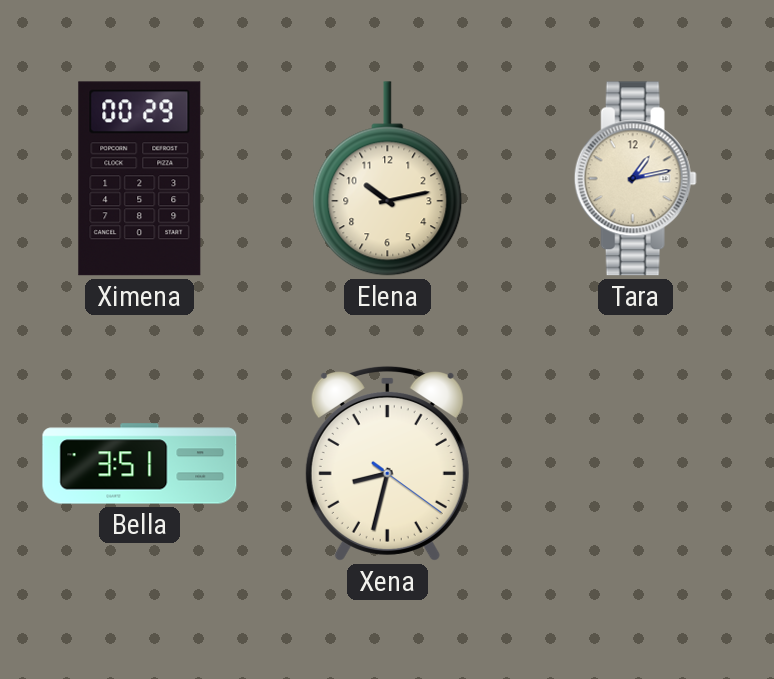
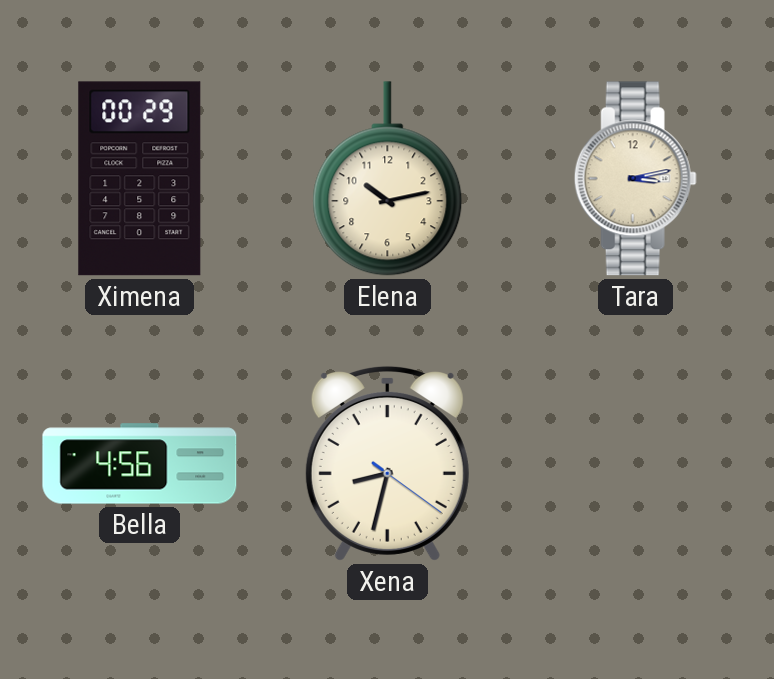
Tara: 1:13 -> 3:13 (635, 179)
Bella: 3:51 -> 4:56 (140, 464)
